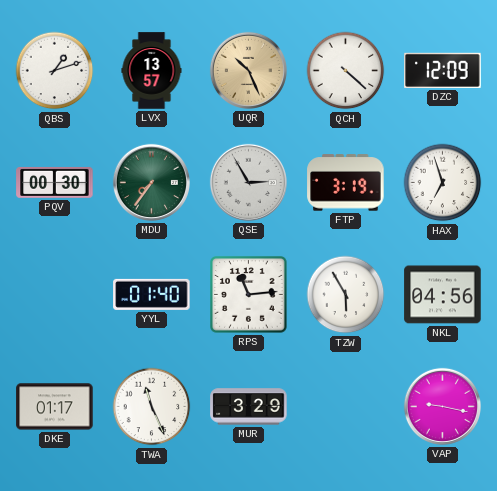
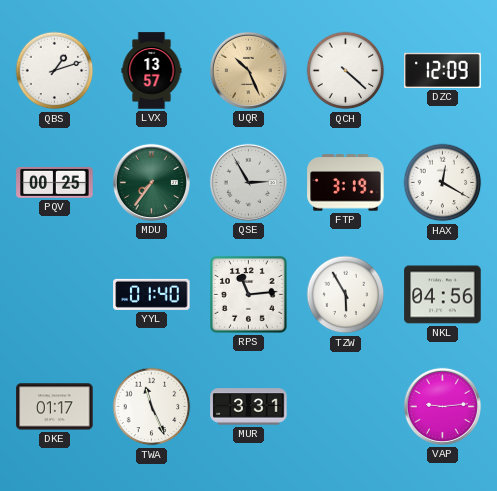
PQV: 00:30 -> 00:25 (55, 182)
HAX: 6:57 -> 12:20 (443, 183)
MUR: 3:29 -> 3:31 (249, 407)
VAP: 9:17 -> 9:14 (442, 406)
